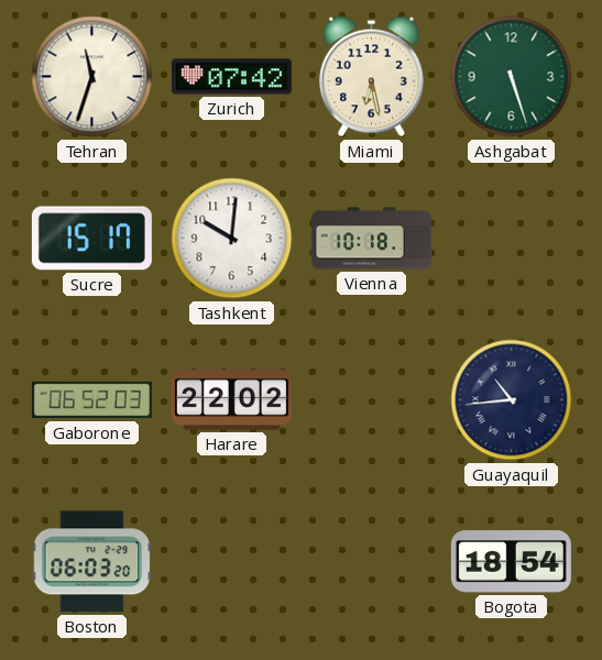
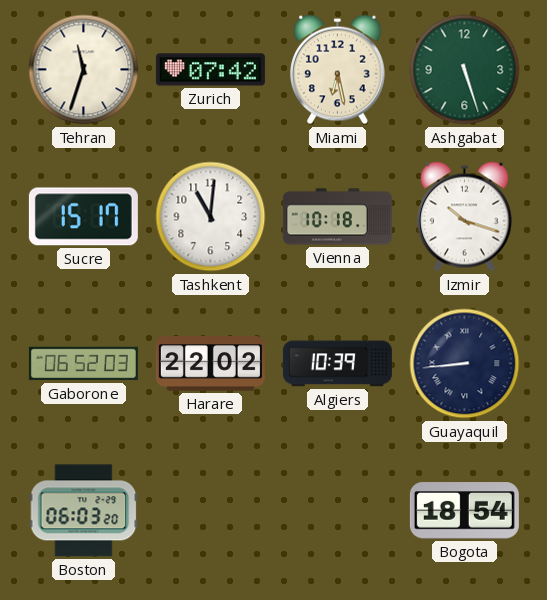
Tashkent: 10:01 -> 11:01 (211, 217)
Izmir: none -> 10:18 (464, 217)
Algiers: none -> 10:39 (337, 364)
Guayaquil: 10:44 -> 8:44 (465, 364)
